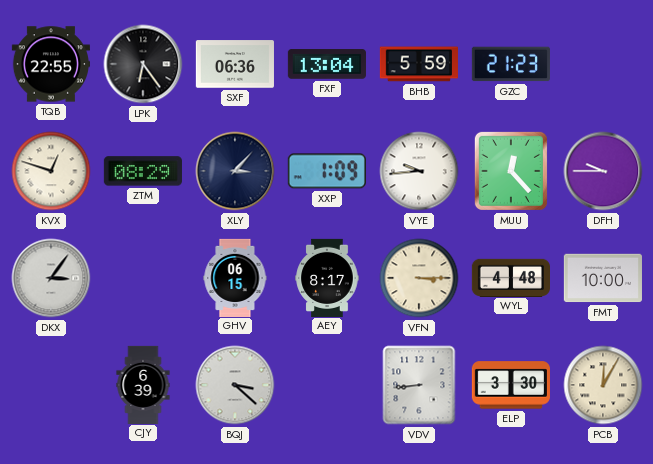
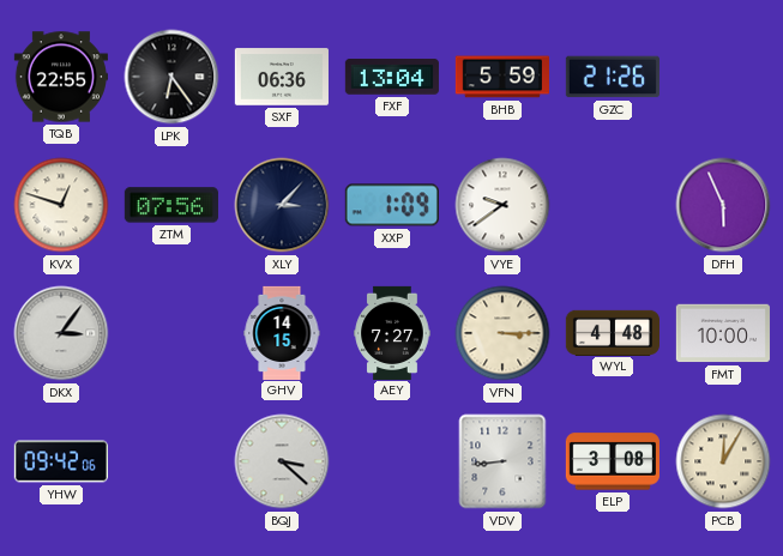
GZC: 21:23 -> 21:26 (613, 77)
ZTM: 08:29 -> 07:56 (171, 205)
VYE: 9:44 -> 9:39 (502, 205)
MUU: 12:23 -> none (511, 171)
DFH: 9:45 -> 5:56 (723, 205)
GHV: 06:15 -> 14:15 (282, 332)
AEY: 8:17 -> 7:27 (392, 332)
YHW: none -> 09:42 (60, 461)
CJY: 6:39 -> none (143, 384)
ELP: 3:30 -> 3:08 (613, 461)
